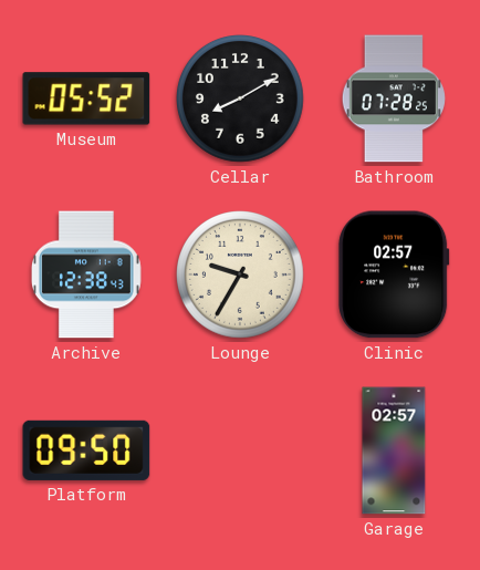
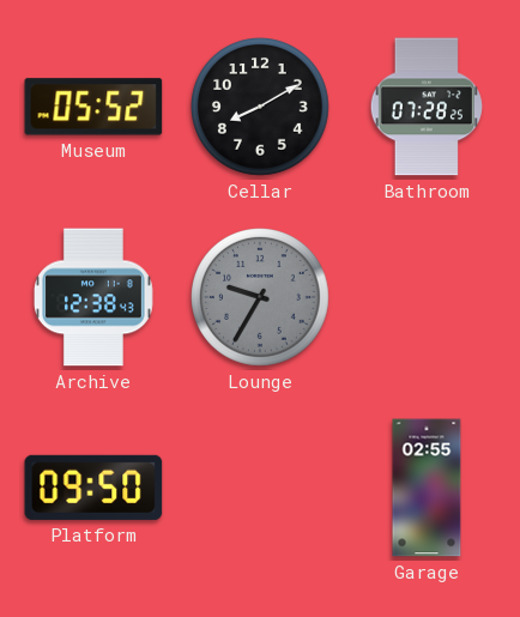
Lounge dial: cream -> grey (261, 298)
Clinic: 02:57 -> none (394, 274)
Garage: 02:57 -> 02:55 (427, 488)
